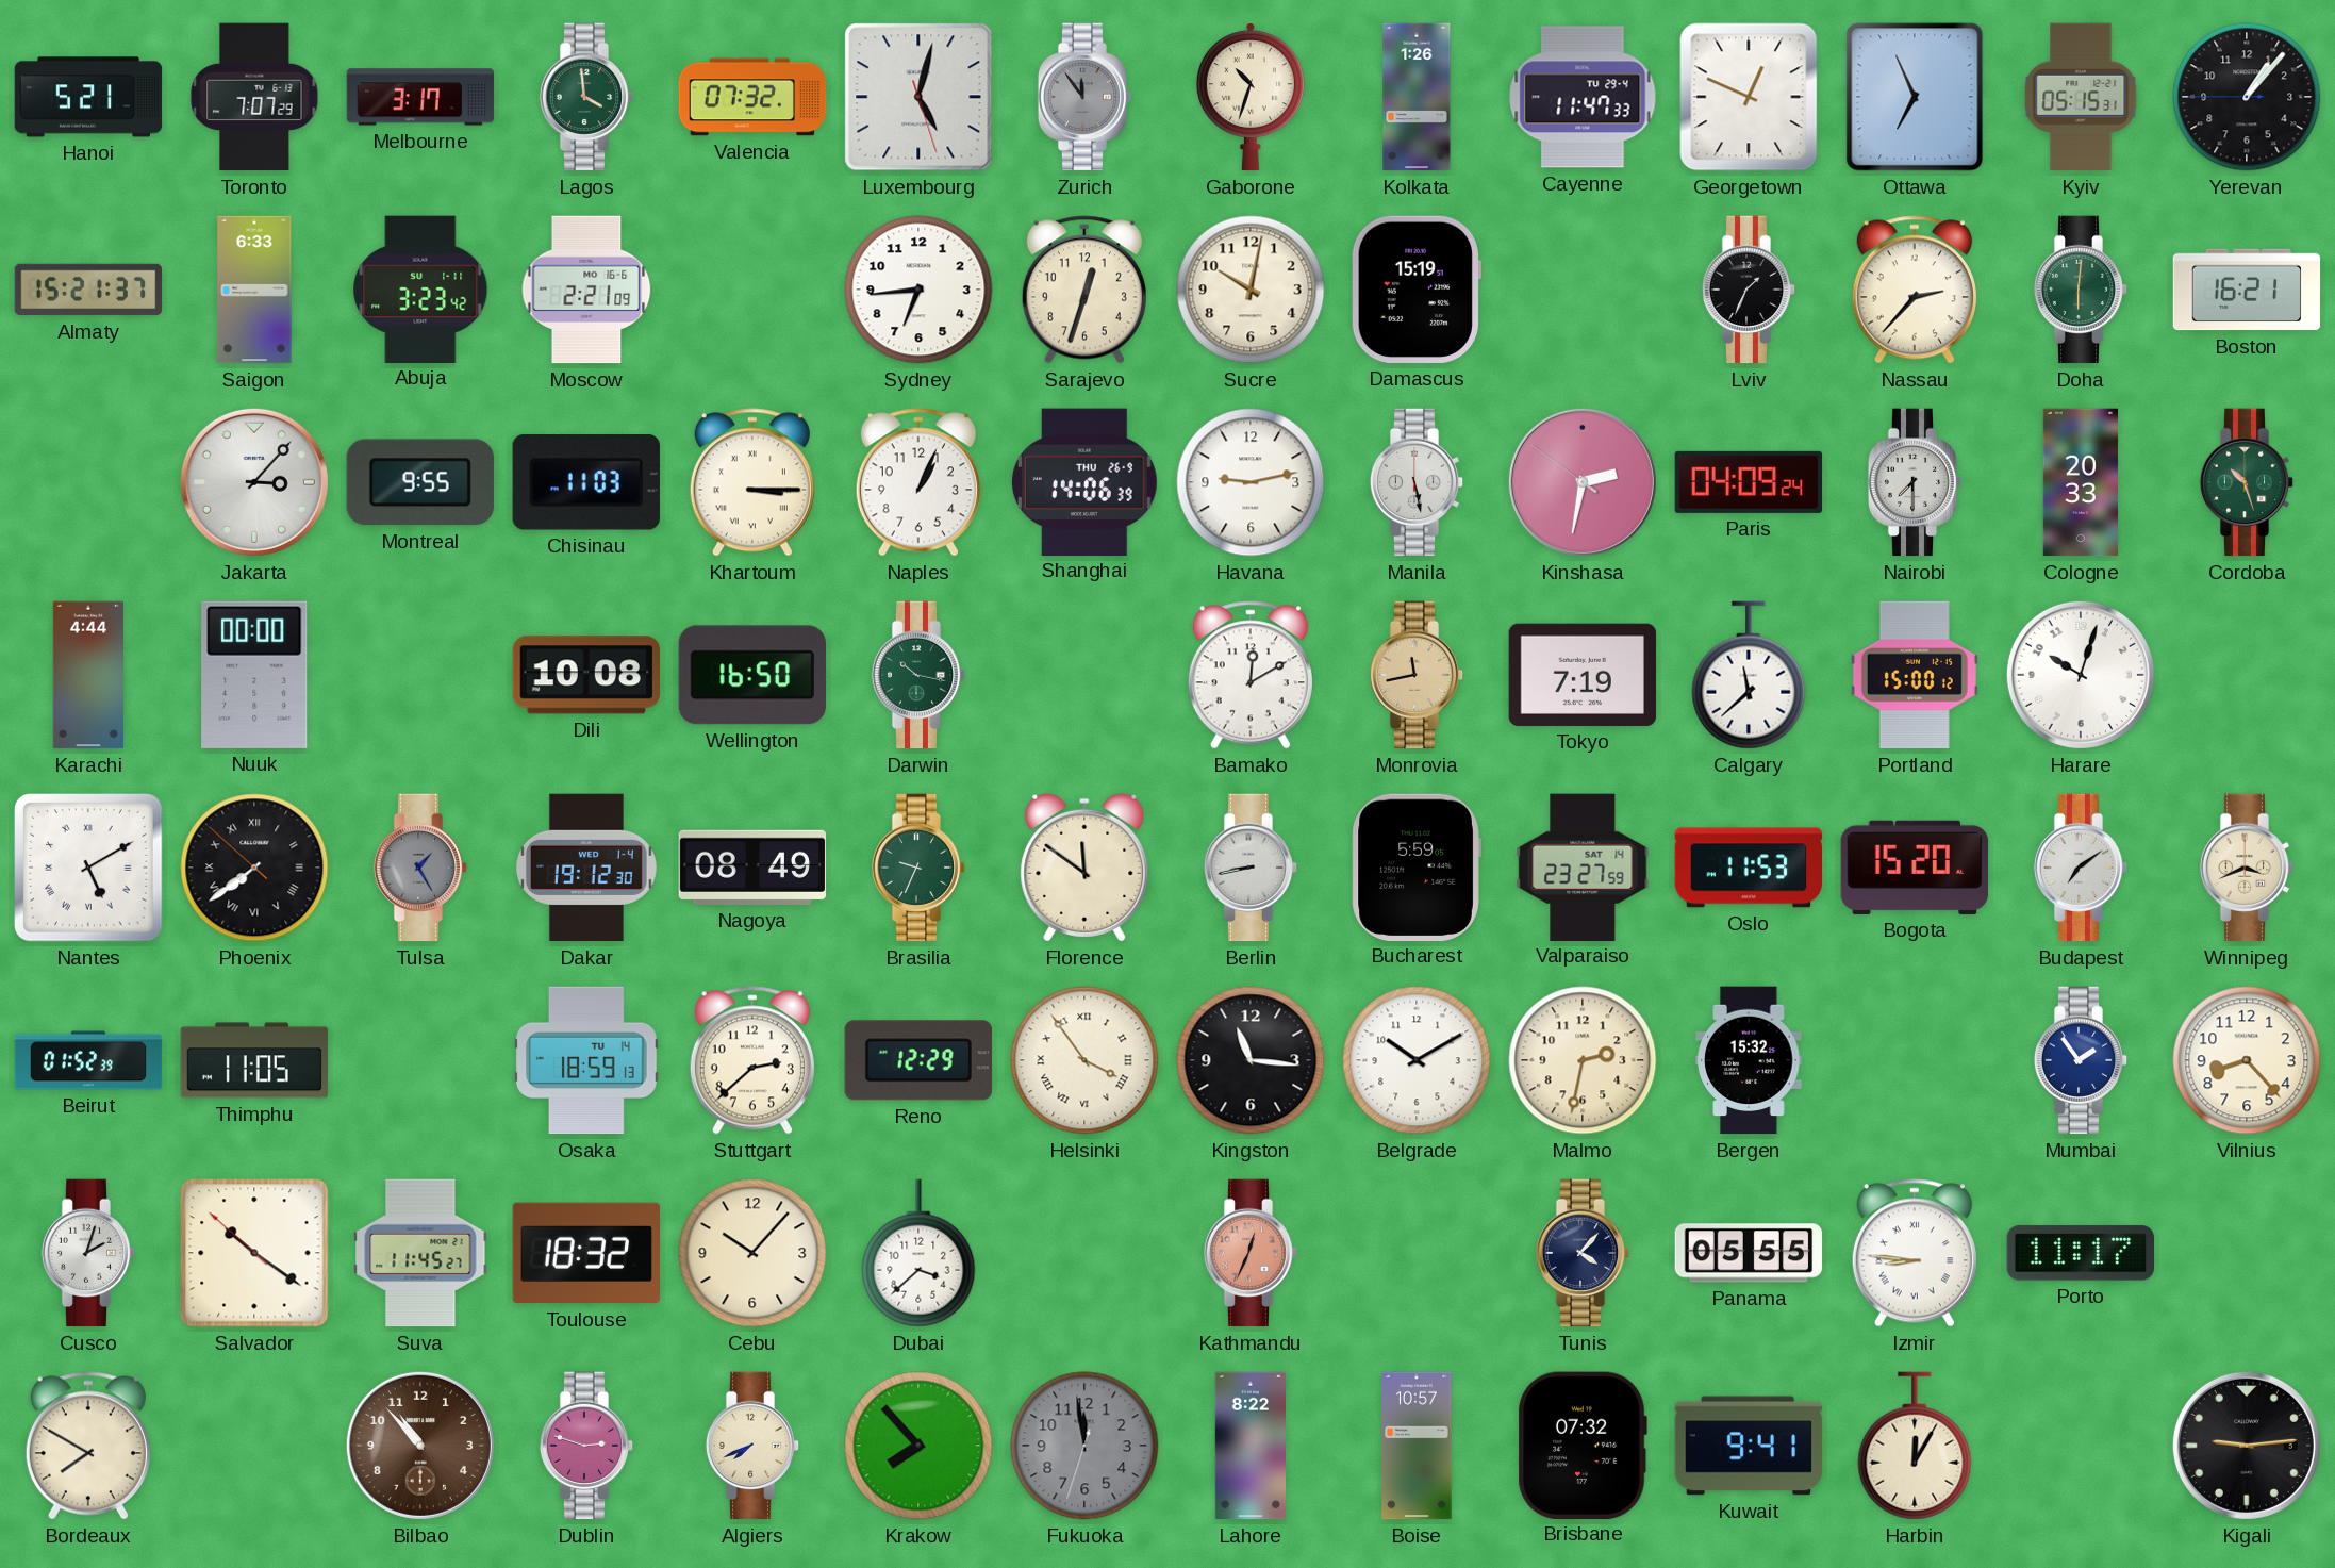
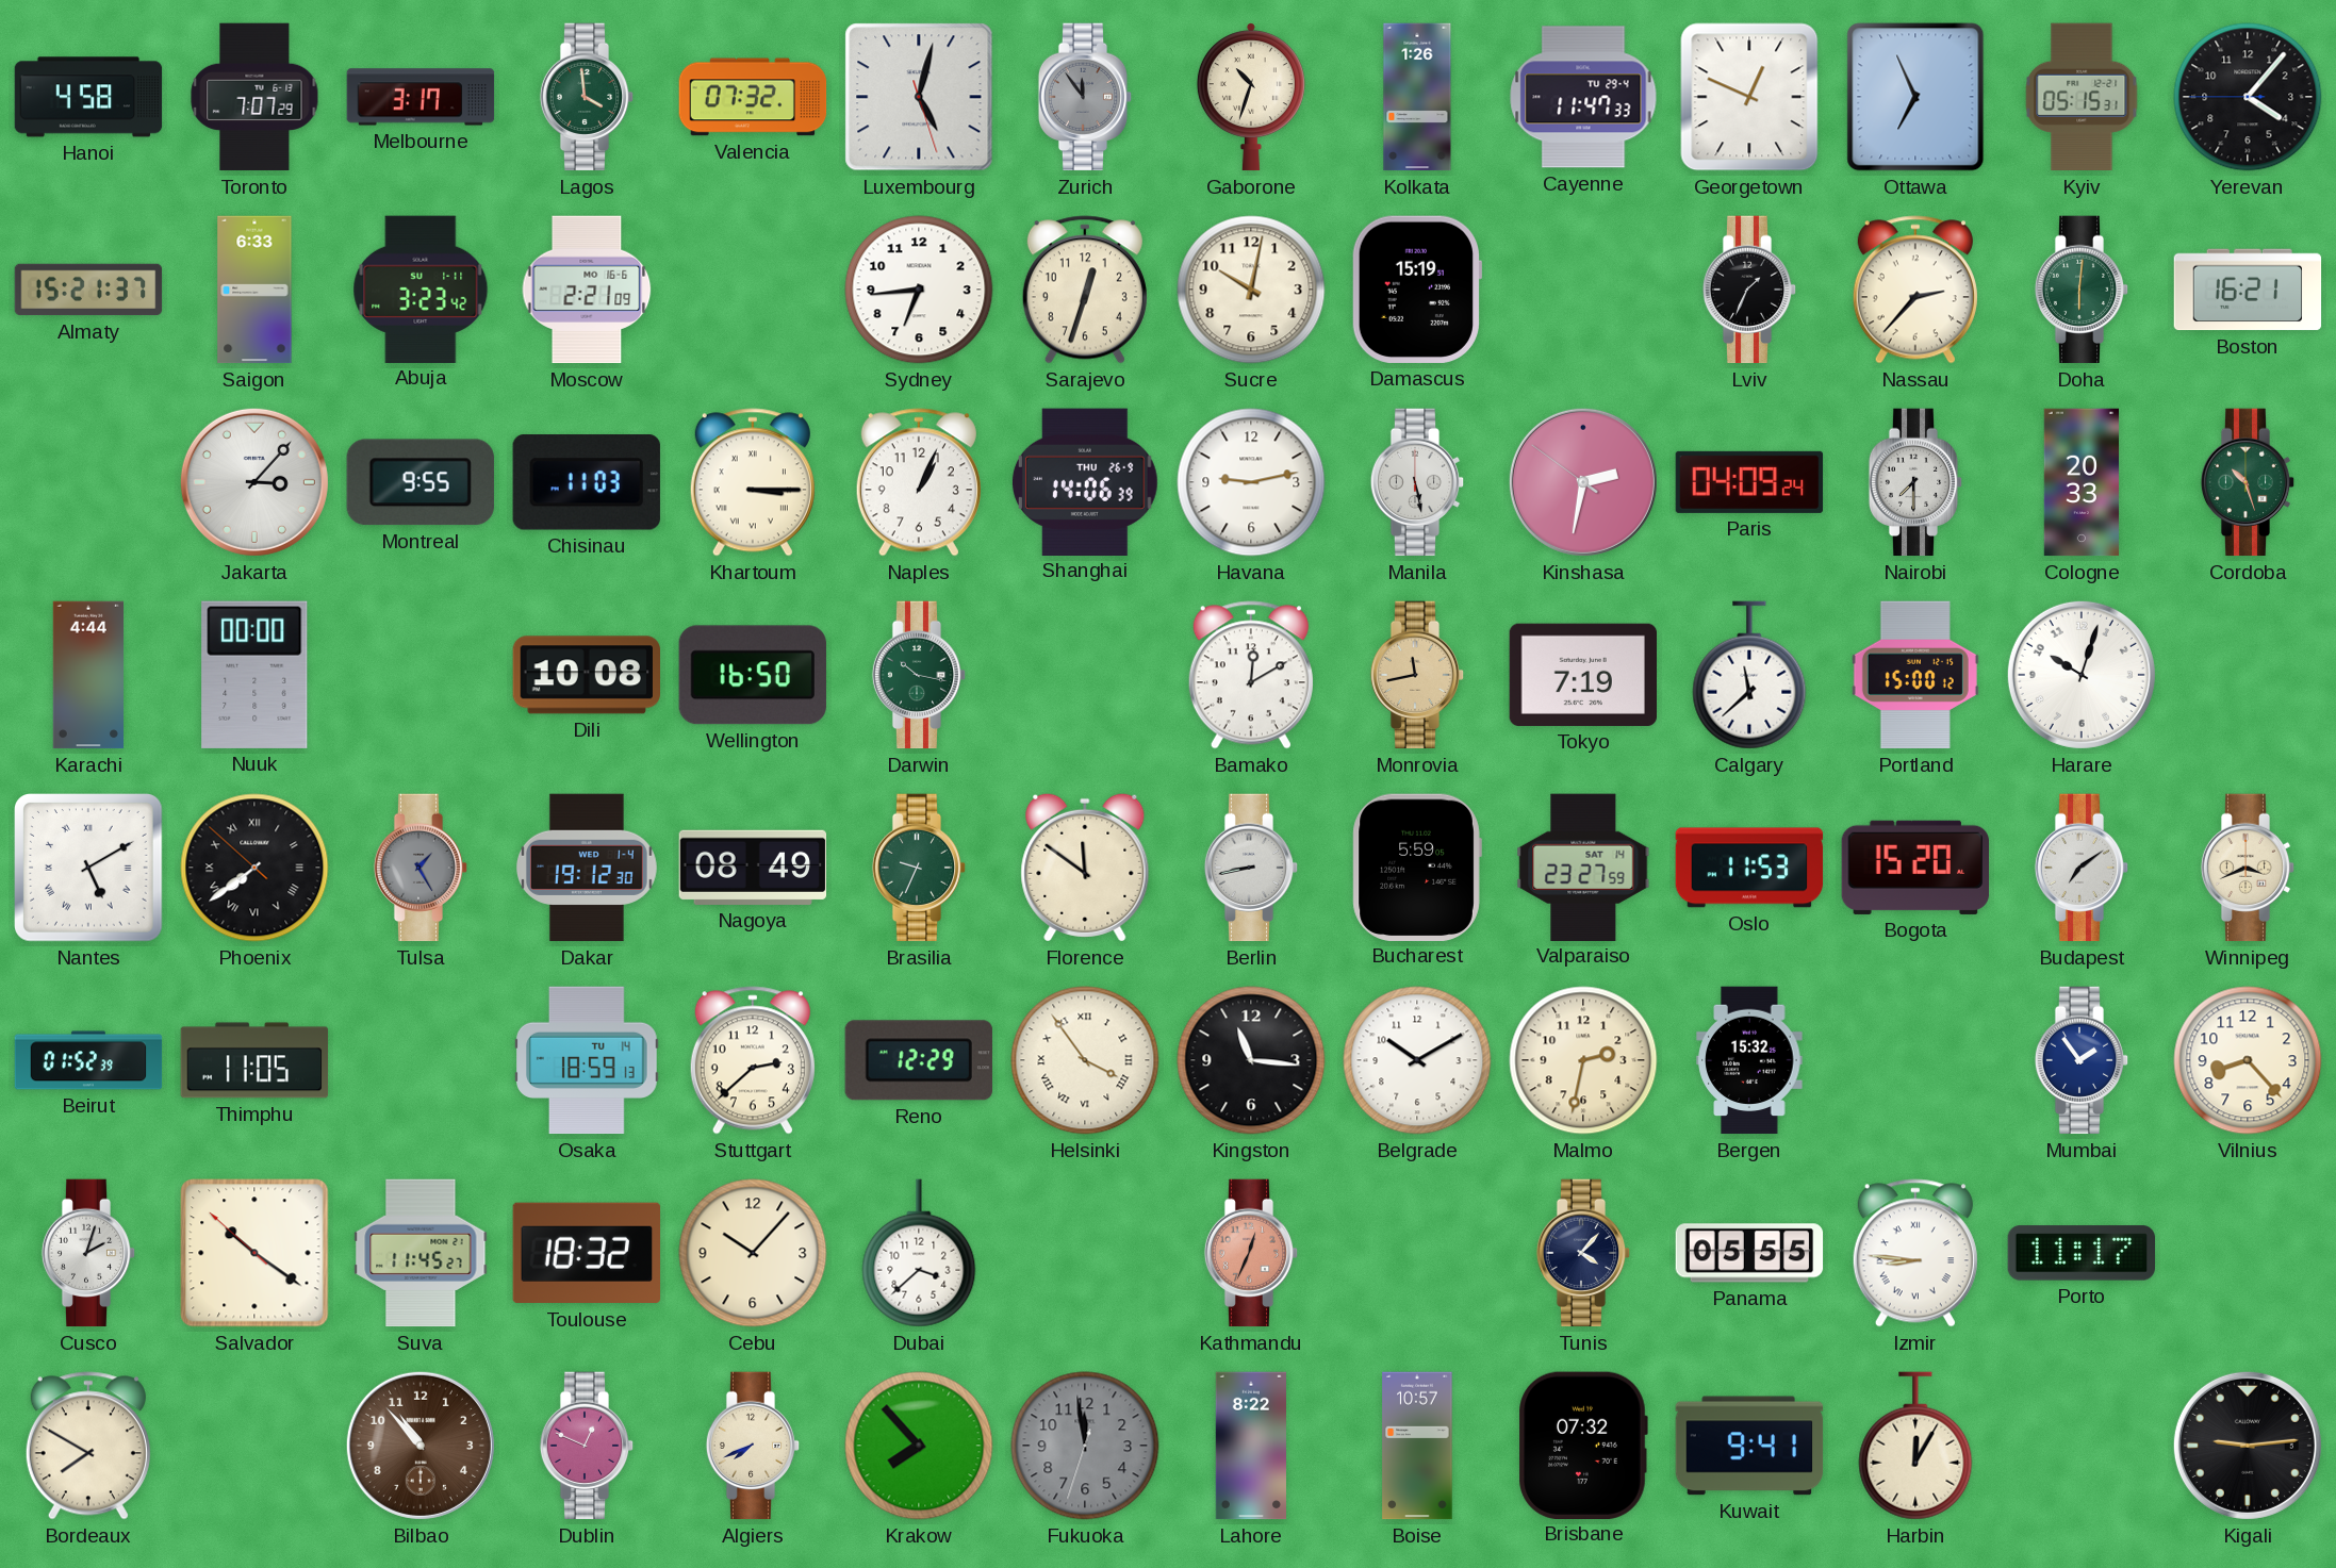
Hanoi: 5:21 -> 4:58 (88, 97)
Yerevan: 1:06 -> 4:06 (2248, 97)
Dublin: 2:48 -> 12:49 (587, 1446)
